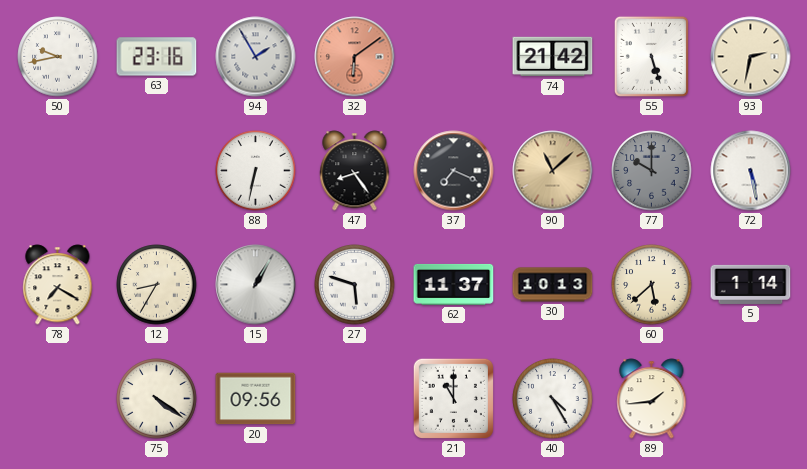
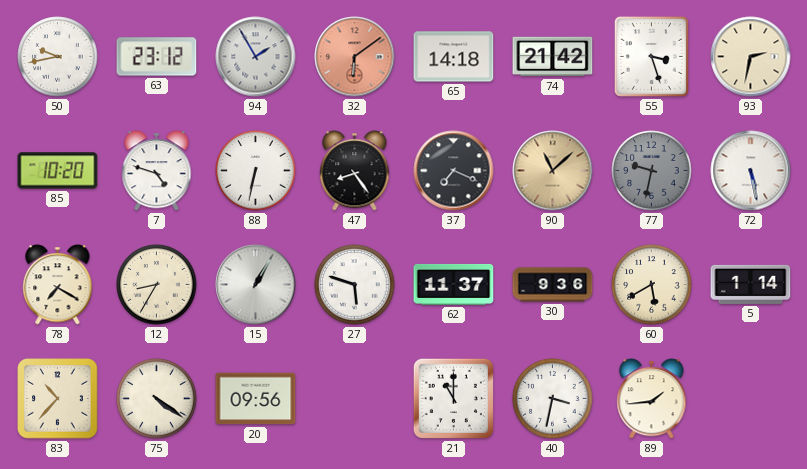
63: 23:16 -> 23:12 (157, 57)
65: none -> 14:18 (454, 57)
55: 5:27 -> 3:27 (651, 56)
85: none -> 10:20 (58, 171)
7: none -> 4:48 (157, 171)
77: 10:00 -> 9:32 (652, 171)
30: 10:13 -> 9:36 (553, 285)
60: 5:38 -> 5:40 (652, 285)
83: none -> 10:37 (58, 399)
40: 4:25 -> 3:32 (553, 399)
